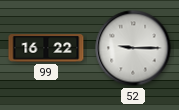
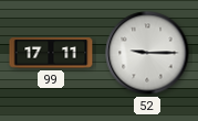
99: 16:22 -> 17:11 (51, 53)
